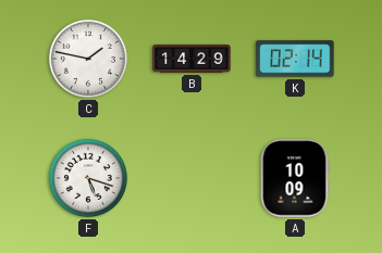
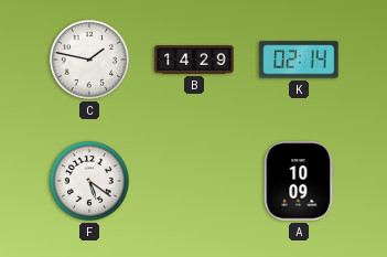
F: 5:18 -> 5:21 (89, 181)
